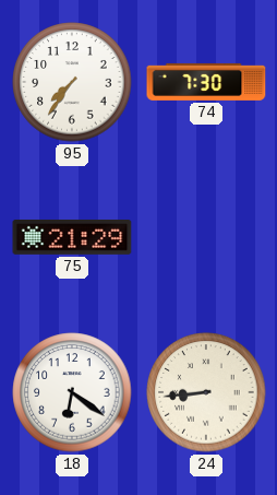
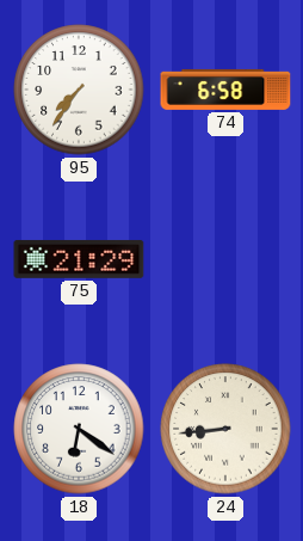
74: 7:30 -> 6:58 (225, 90)
